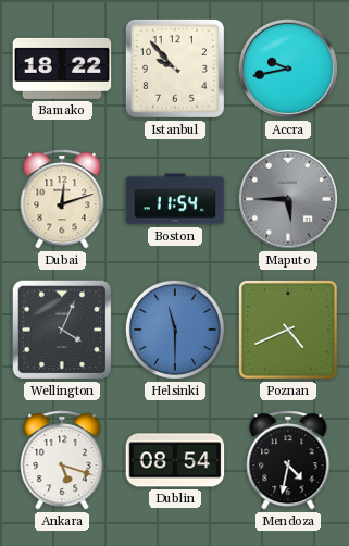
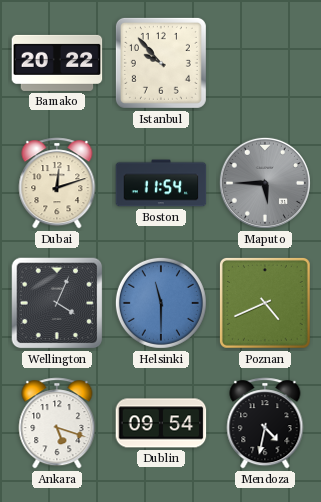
Bamako: 18:22 -> 20:22 (57, 63)
Accra: 9:43 -> none (288, 69)
Dublin: 08:54 -> 09:54 (161, 423)
